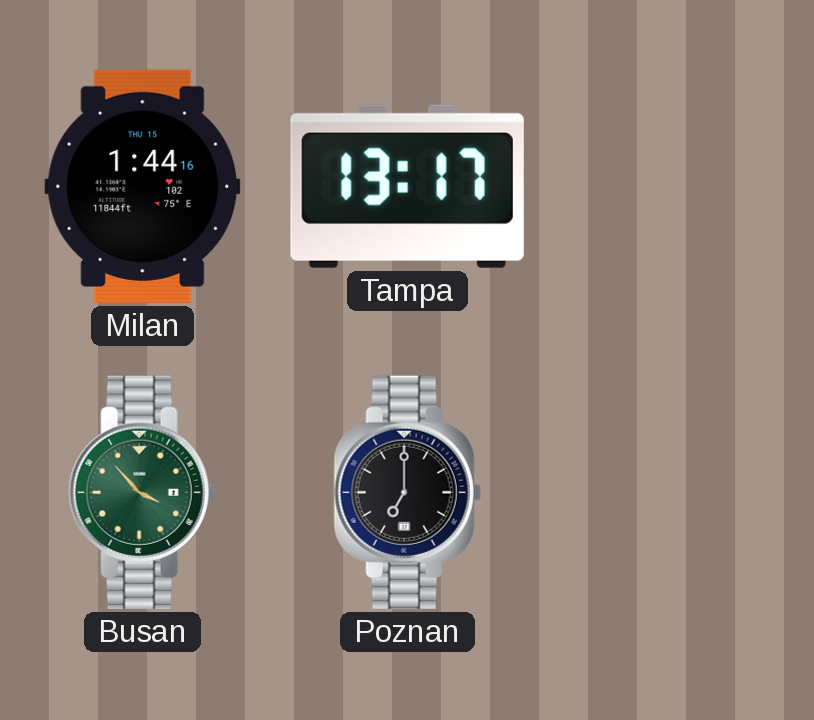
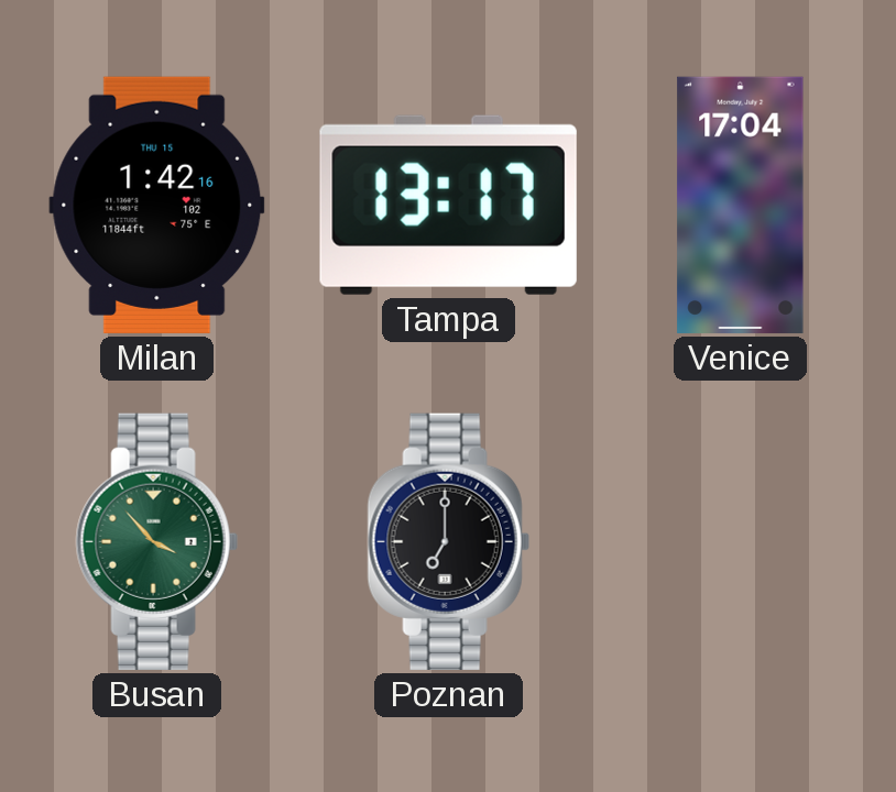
Milan: 1:44 -> 1:42 (157, 205)
Venice: none -> 17:04 (741, 205)
